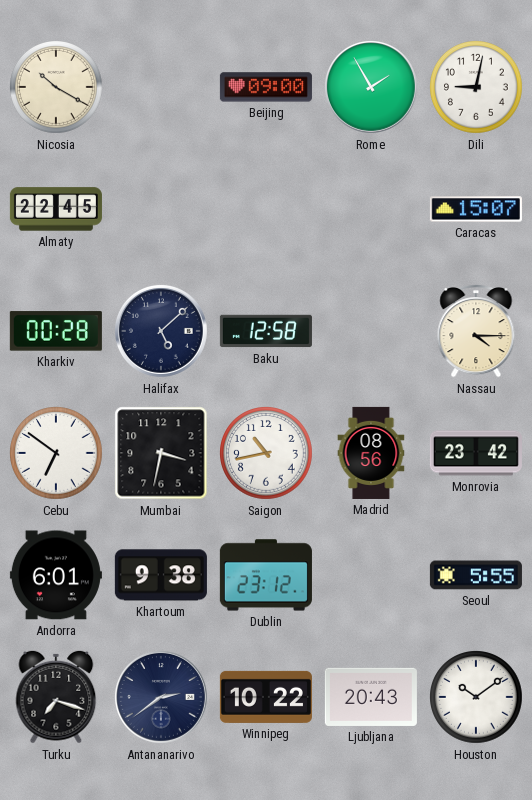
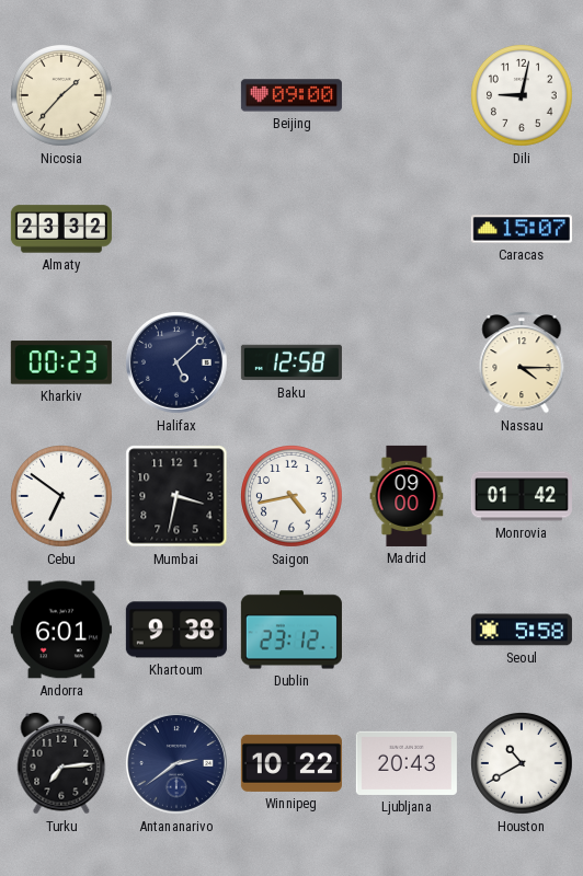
Nicosia: 10:20 -> 1:37 (62, 96)
Rome: 1:55 -> none (371, 87)
Almaty: 22:45 -> 23:32 (61, 229)
Kharkiv: 00:28 -> 00:23 (61, 362)
Saigon: 10:43 -> 4:43 (293, 497)
Madrid: 08:56 -> 09:00 (407, 496)
Monrovia: 23:42 -> 01:42 (522, 496)
Seoul: 5:55 -> 5:58 (522, 630)
Turku: 7:18 -> 7:14 (61, 763)
Houston: 10:09 -> 10:40 (523, 764)
